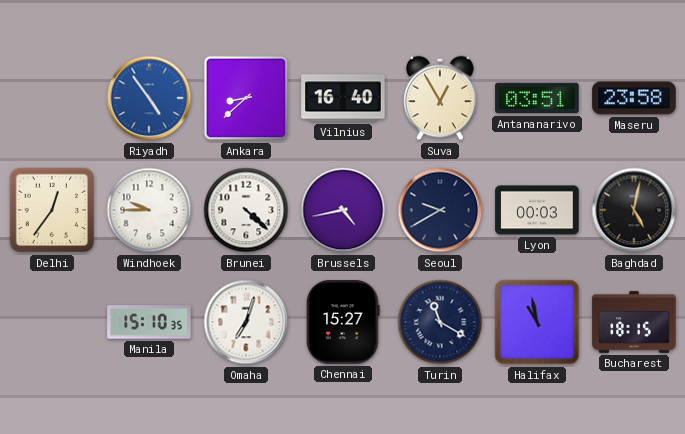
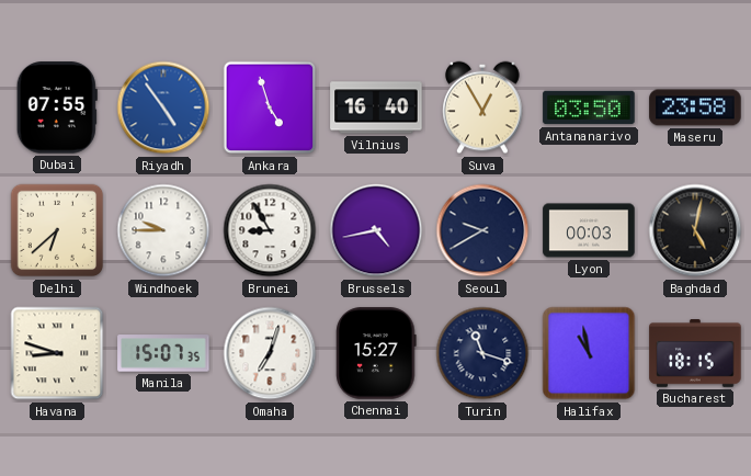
Dubai: none -> 07:55 (57, 107)
Ankara: 8:38 -> 4:57 (270, 107)
Antananarivo: 03:51 -> 03:50 (589, 107)
Delhi: 12:36 -> 6:38 (57, 230)
Brunei: 4:22 -> 8:55 (270, 230)
Havana: none -> 8:48 (57, 353)
Manila: 15:10 -> 15:07 (163, 353)
Turin: 11:20 -> 11:18 (482, 353)
